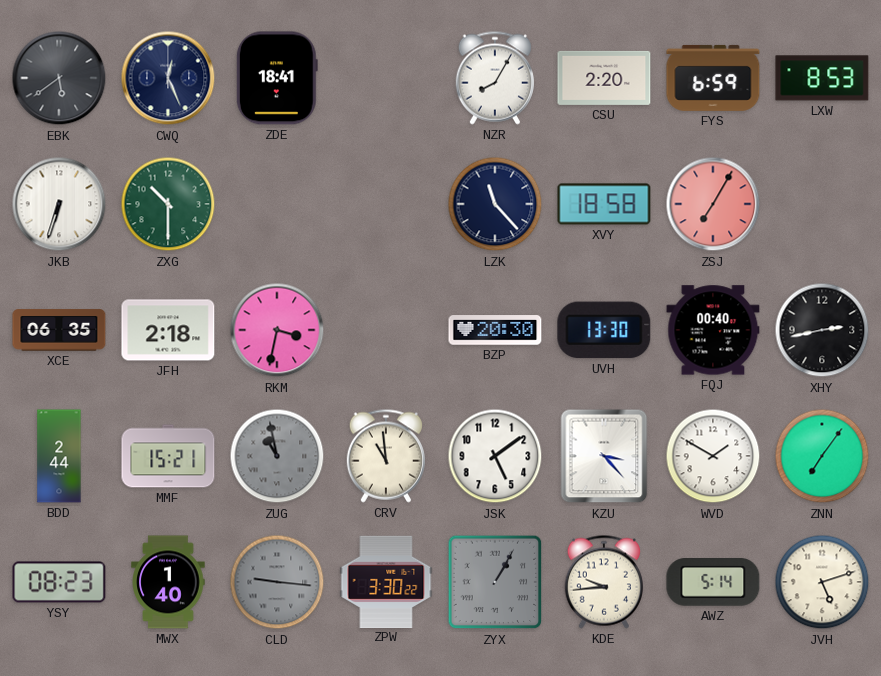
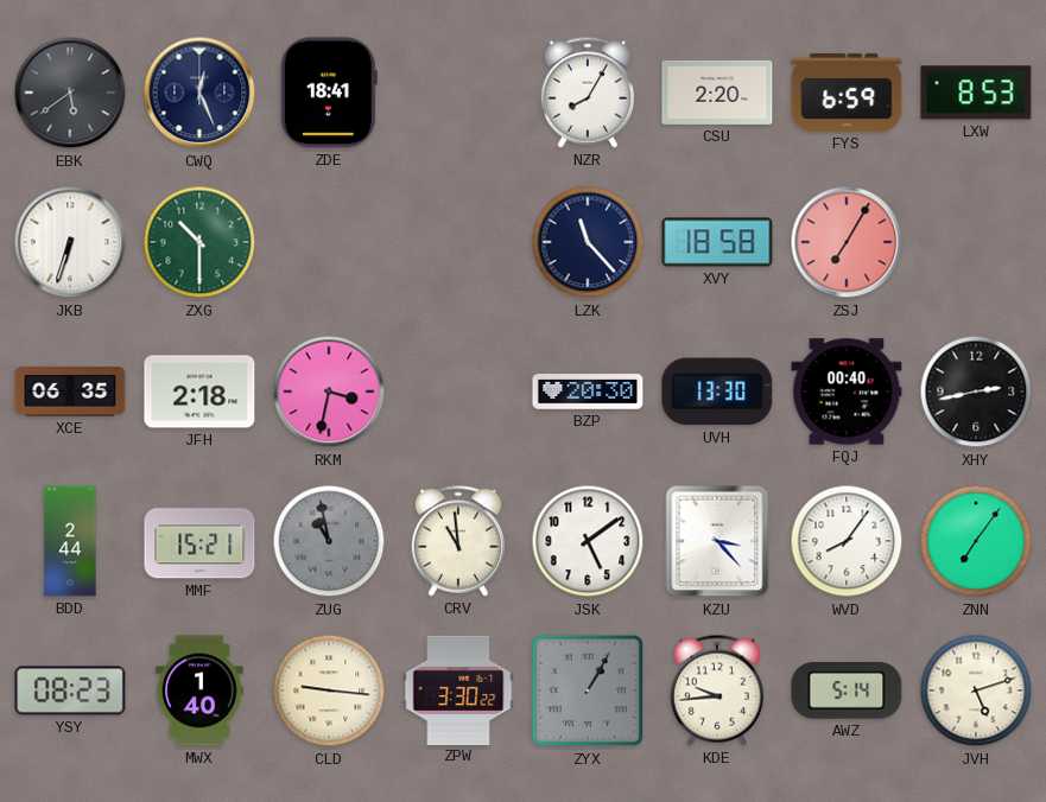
WVD: 1:50 -> 8:06 (847, 541)
CLD dial: grey -> cream (329, 690)
